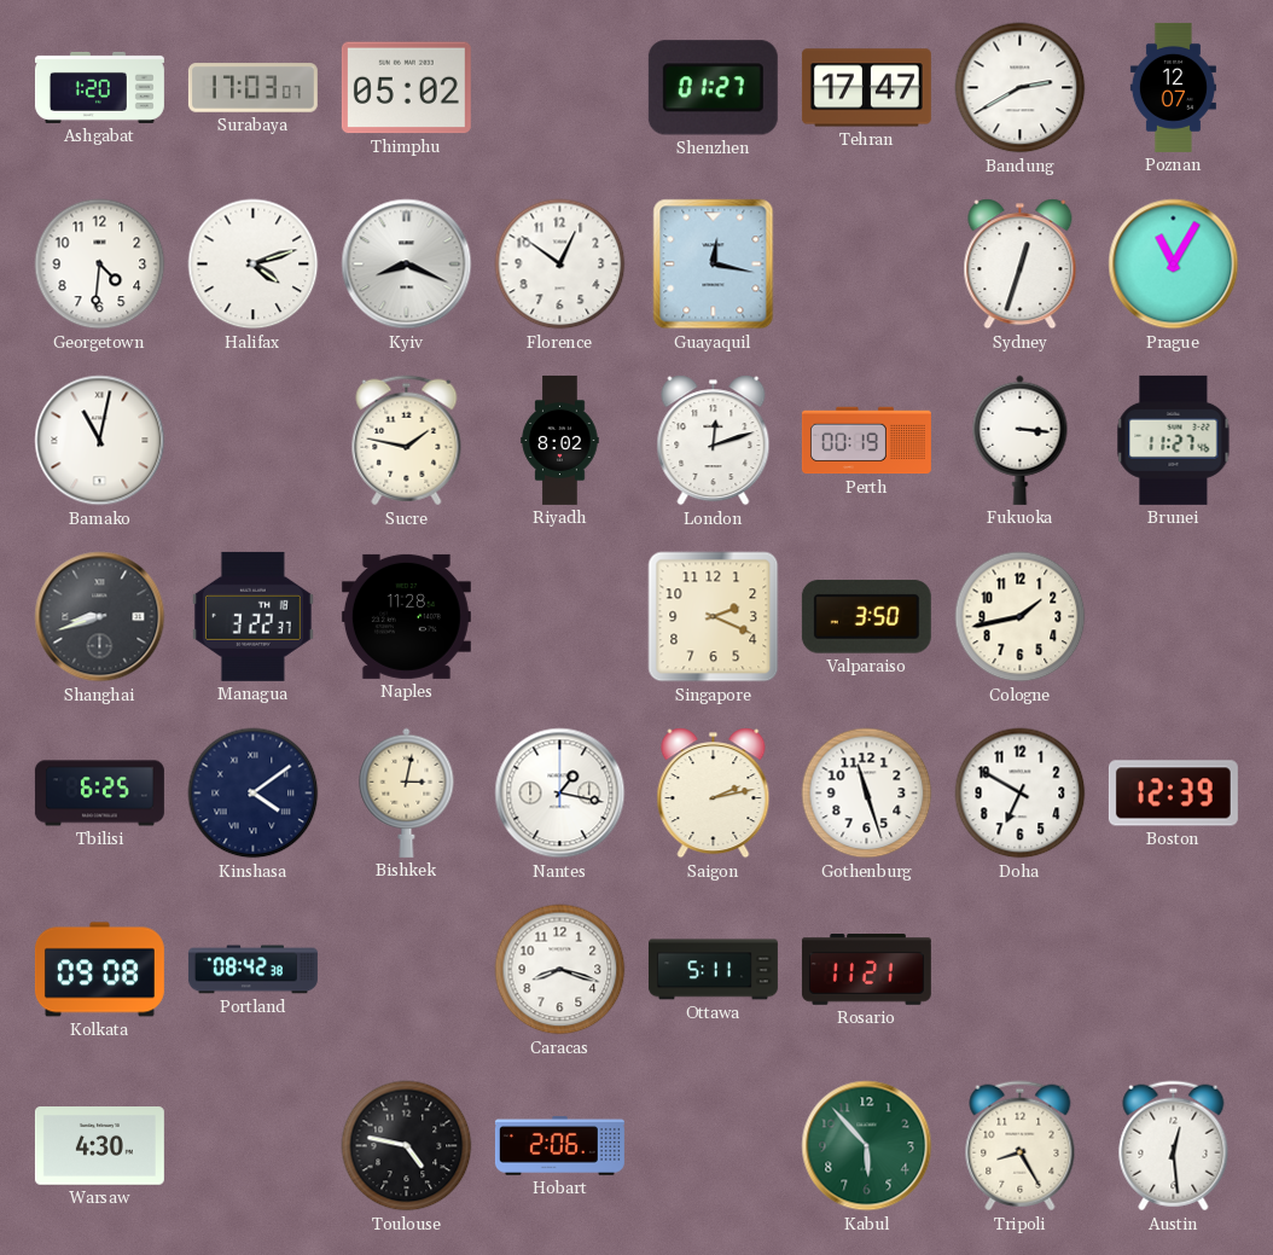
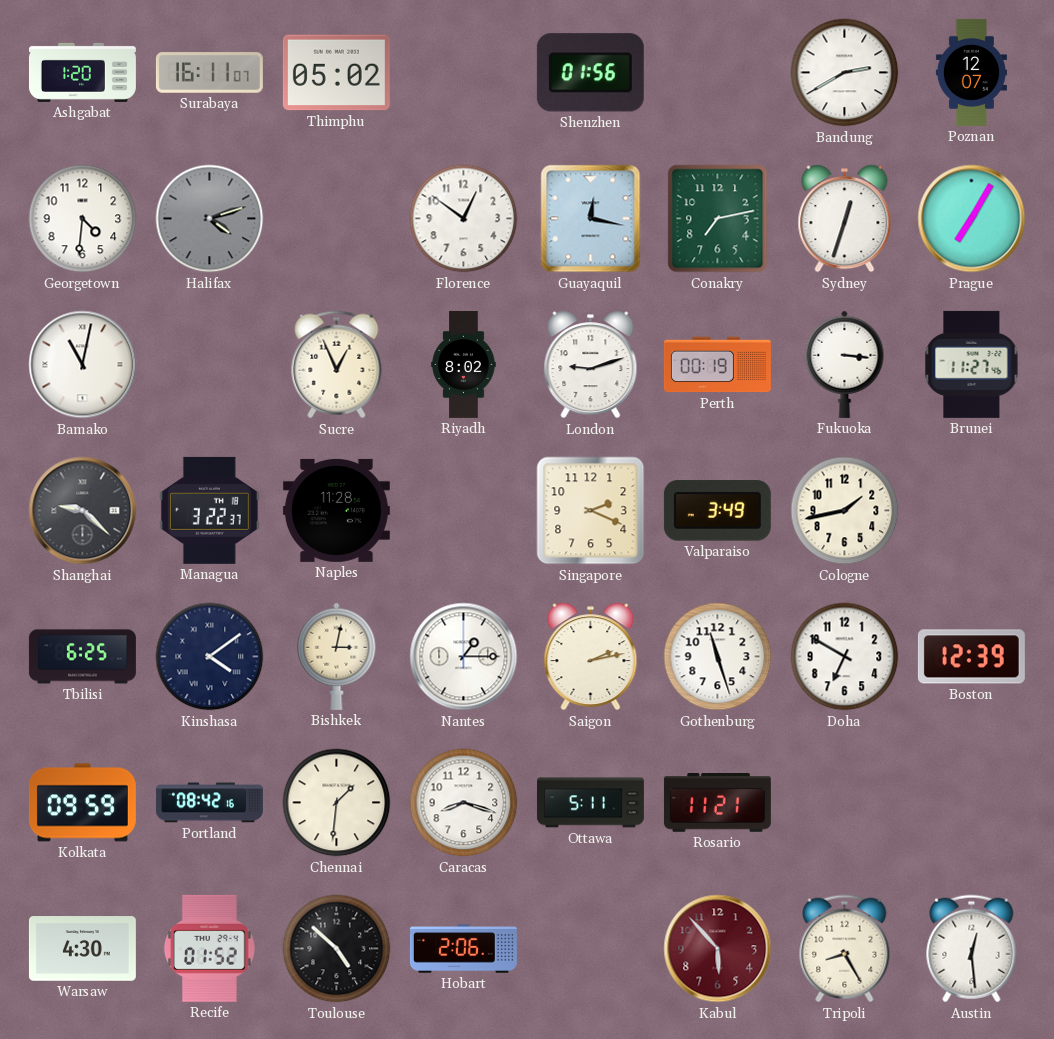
Surabaya: 17:03 -> 16:11 (209, 73)
Shenzhen: 01:27 -> 01:56 (590, 73)
Tehran: 17:47 -> none (866, 88)
Halifax dial: white -> grey (210, 219)
Kyiv: 8:19 -> none (407, 265)
Conakry: none -> 7:13 (718, 219)
Prague: 11:05 -> 7:05 (972, 219)
Sucre: 1:47 -> 12:56 (337, 365)
London: 12:12 -> 9:12 (591, 365)
Shanghai: 8:42 -> 9:22 (83, 511)
Valparaiso: 3:50 -> 3:49 (717, 511)
Nantes: 1:17 -> 1:15 (464, 657)
Kolkata: 09:08 -> 09:59 (82, 803)
Portland: 08:42:38 -> 08:42:16 (209, 803)
Chennai: none -> 1:31 (337, 803)
Recife: none -> 01:52 (209, 948)
Toulouse: 4:47 -> 4:52 (337, 949)
Kabul dial: green -> burgundy (718, 949)
